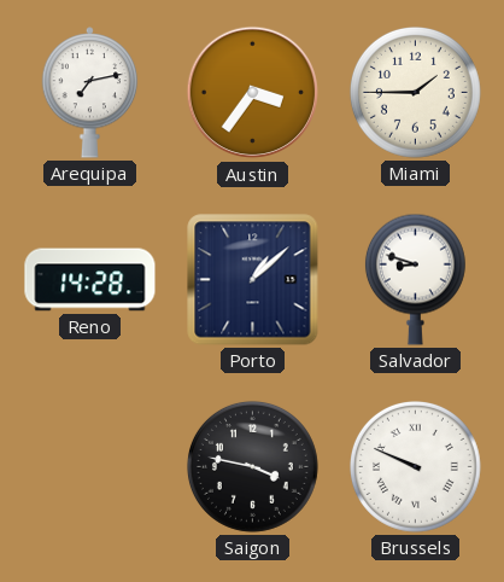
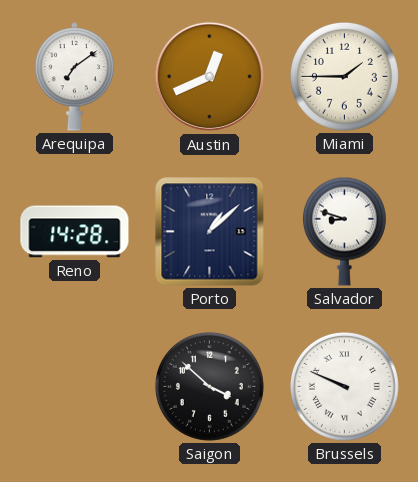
Arequipa: 7:13 -> 7:09 (75, 77)
Austin: 3:36 -> 12:41 (210, 77)
Saigon: 3:47 -> 3:52 (209, 386)
